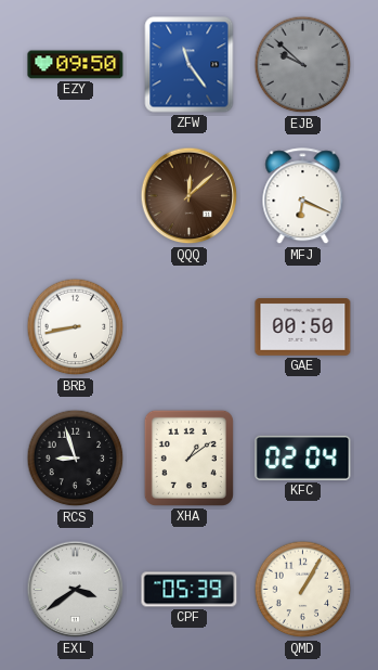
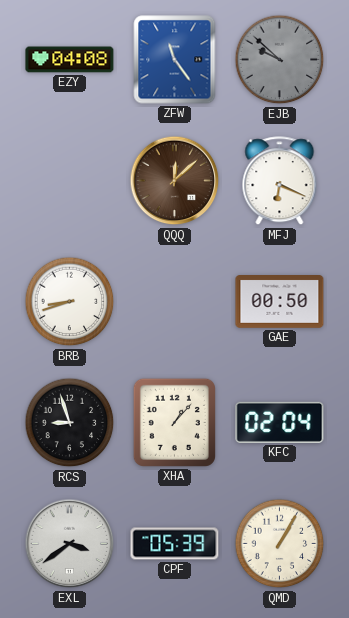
EZY: 09:50 -> 04:08 (70, 60)
BRB: 8:43 -> 8:42 (70, 302)
XHA: 1:09 -> 1:07 (174, 422)
